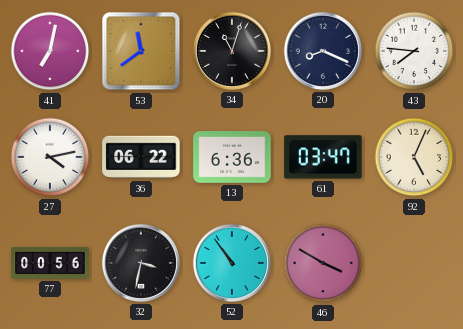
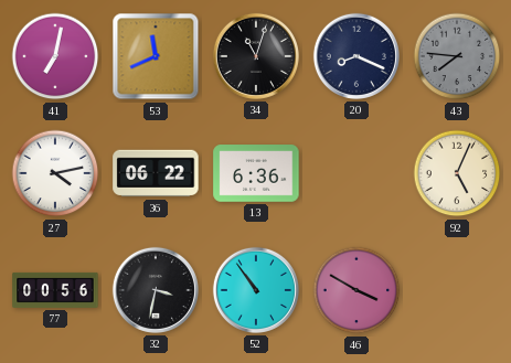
53: 11:39 -> 11:41 (156, 56)
43 dial: white -> grey (457, 56)
61: 03:47 -> none (323, 157)
